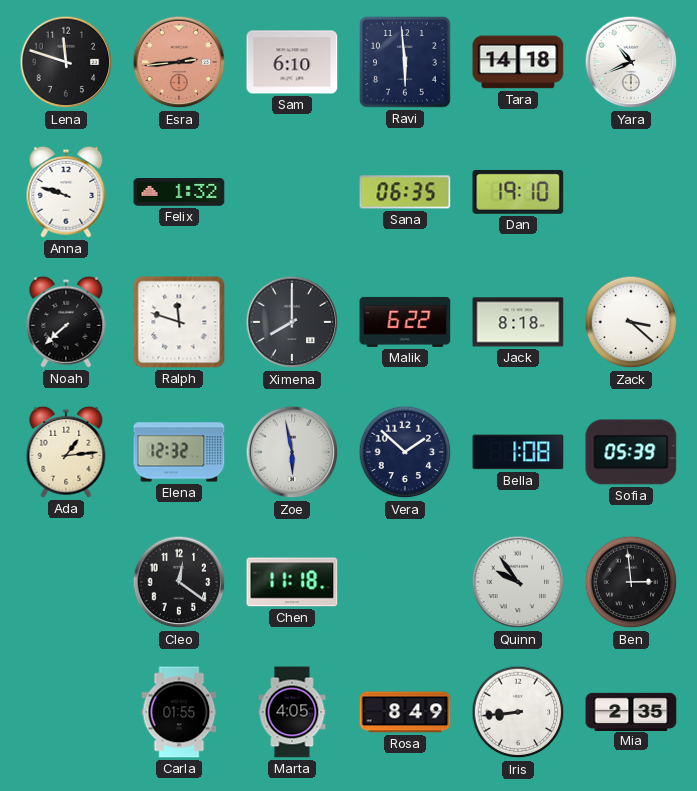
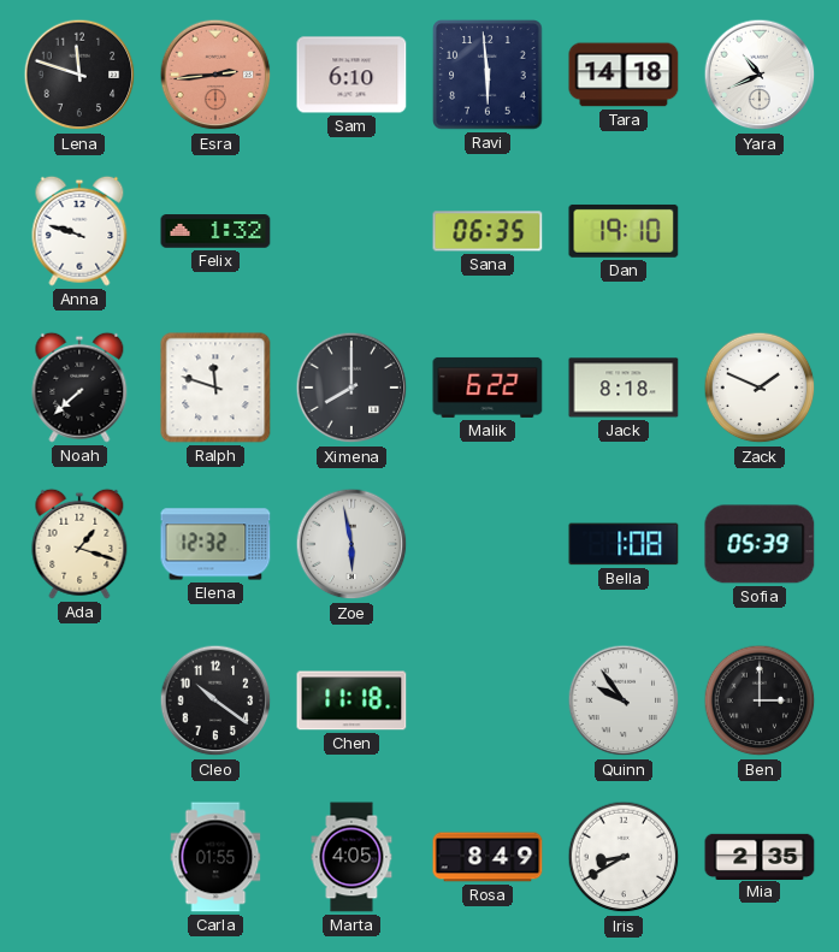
Zack: 3:22 -> 1:49 (760, 388)
Ada: 1:14 -> 1:18 (79, 544)
Vera: 1:52 -> none (405, 452)
Cleo: 12:21 -> 10:21 (215, 700)
Ben: 2:59 -> 3:00 (760, 700)
Iris: 8:44 -> 8:40 (624, 857)
